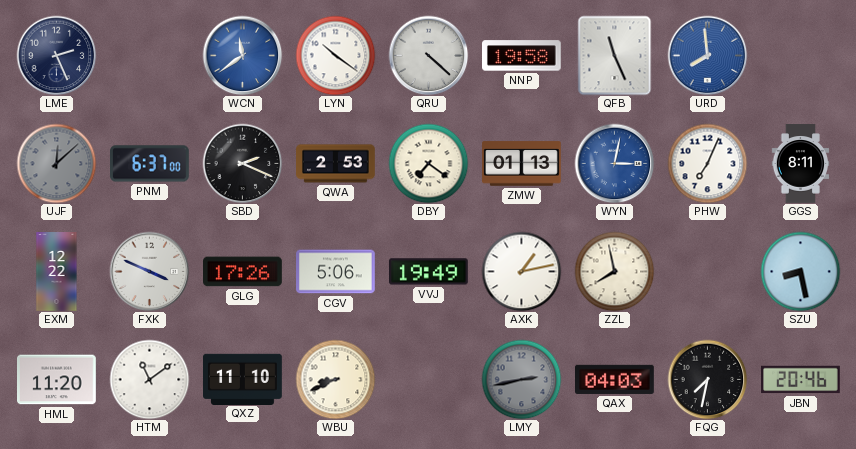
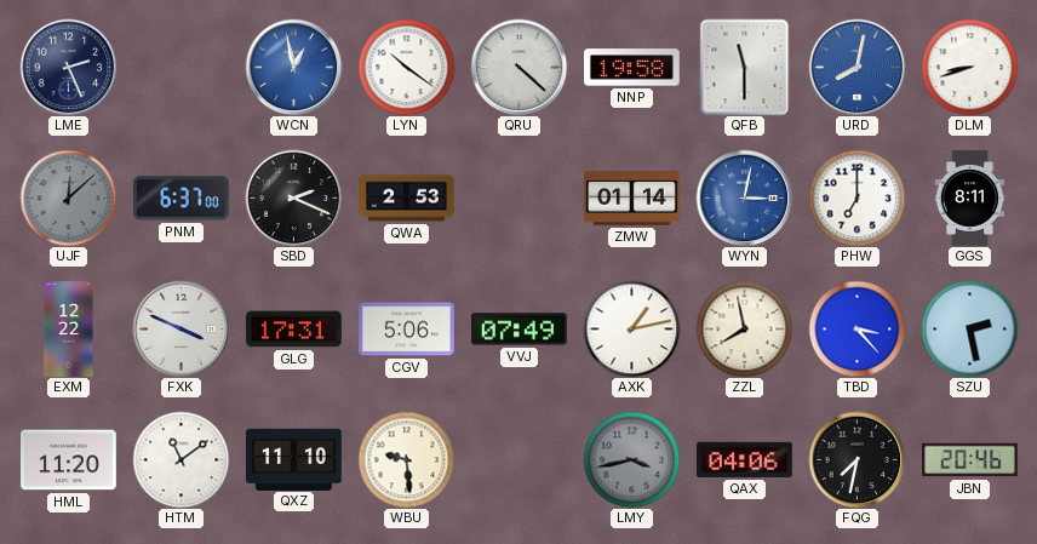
WCN: 11:39 -> 12:58 (293, 67)
QFB: 11:26 -> 11:30 (745, 67)
URD: 7:59 -> 8:02 (856, 67)
DLM: none -> 8:42 (969, 67)
DBY: 7:21 -> none (428, 163)
ZMW: 01:13 -> 01:14 (632, 199)
PHW: 7:04 -> 7:00 (856, 197)
GLG: 17:26 -> 17:31 (294, 330)
VVJ: 19:49 -> 07:49 (520, 330)
TBD: none -> 3:23 (856, 328)
SZU: 8:28 -> 2:28 (969, 328)
WBU: 8:41 -> 9:29 (406, 459)
LMY: 2:43 -> 3:43 (631, 459)
QAX: 04:03 -> 04:06 (745, 459)
